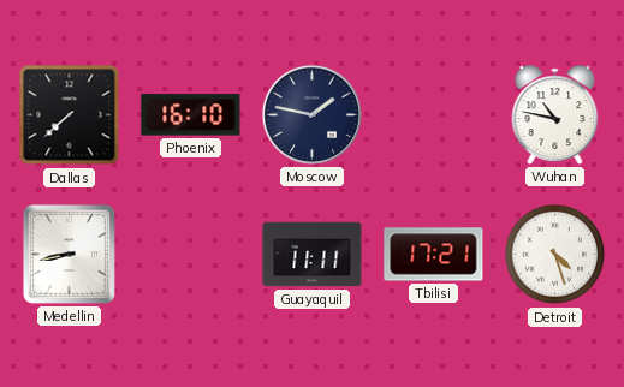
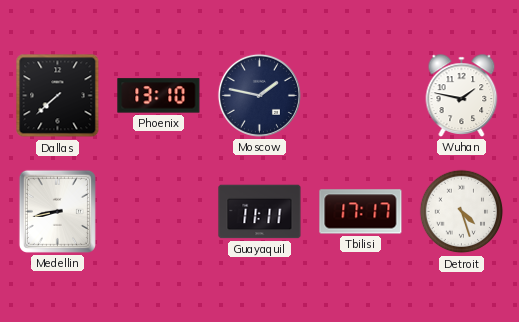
Phoenix: 16:10 -> 13:10 (159, 96)
Wuhan: 10:47 -> 1:47 (462, 96)
Tbilisi: 17:21 -> 17:17 (361, 212)
